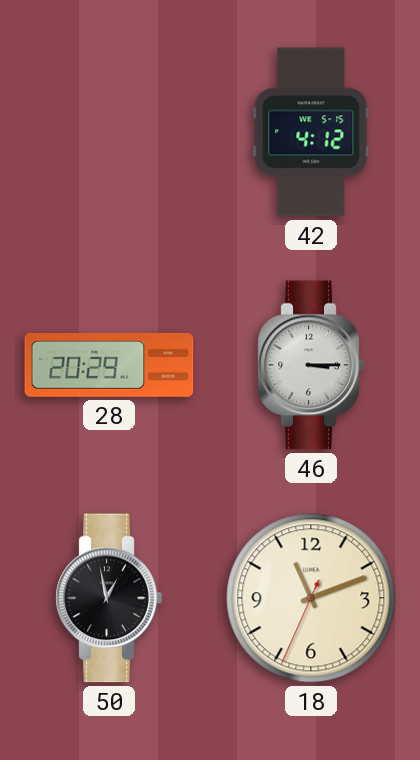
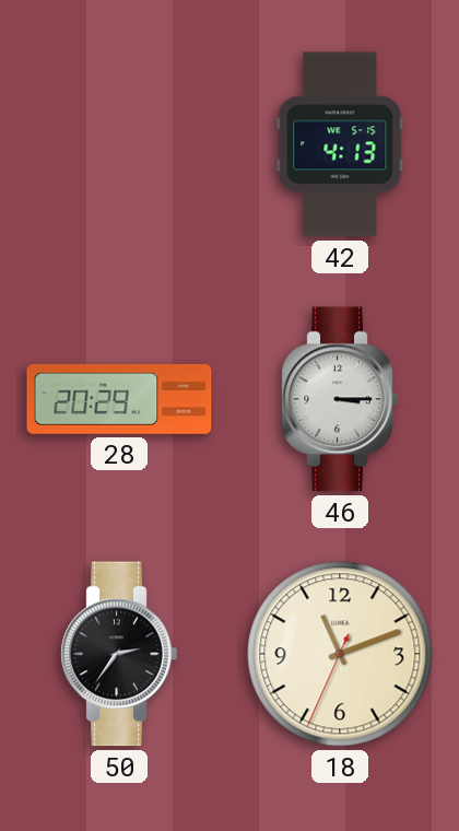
42: 4:12 -> 4:13 (340, 144)
50: 12:58 -> 2:36 (119, 654)
